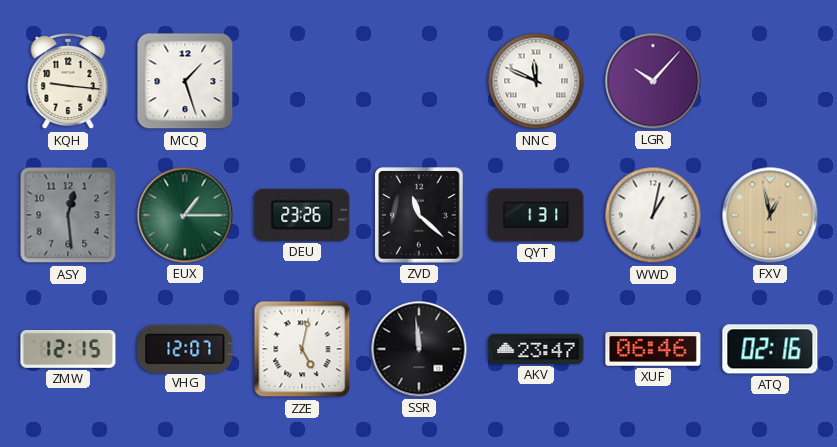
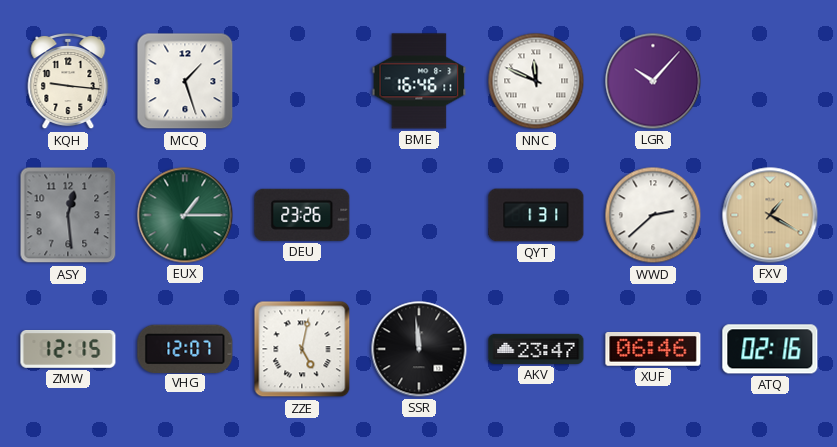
BME: none -> 16:46 (419, 81)
ZVD: 11:22 -> none (419, 215)
WWD: 1:02 -> 2:38 (653, 215)
FXV: 12:58 -> 1:20 (770, 215)
